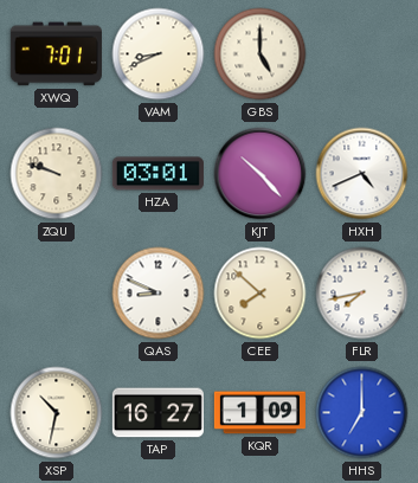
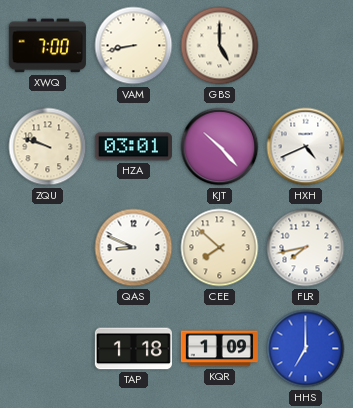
XWQ: 7:01 -> 7:00 (47, 46)
VAM: 8:41 -> 8:43 (134, 46)
XSP: 10:32 -> none (57, 413)
TAP: 16:27 -> 1:18 (133, 349)
